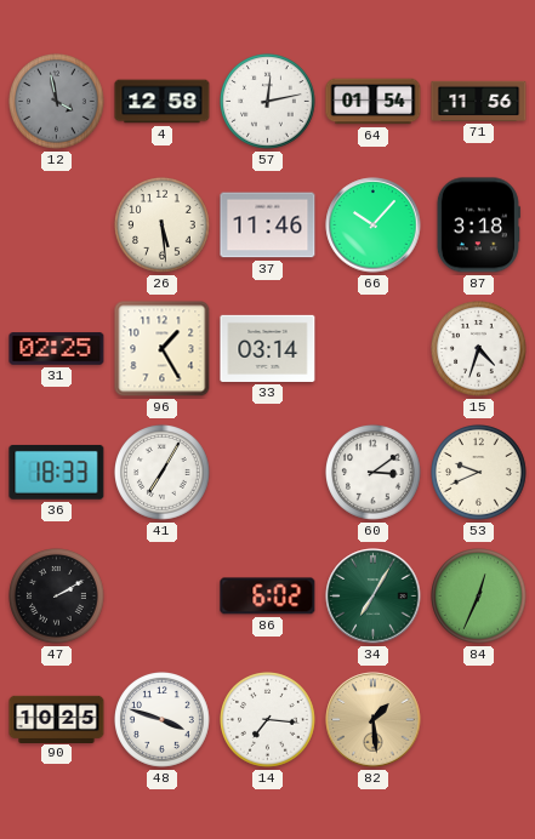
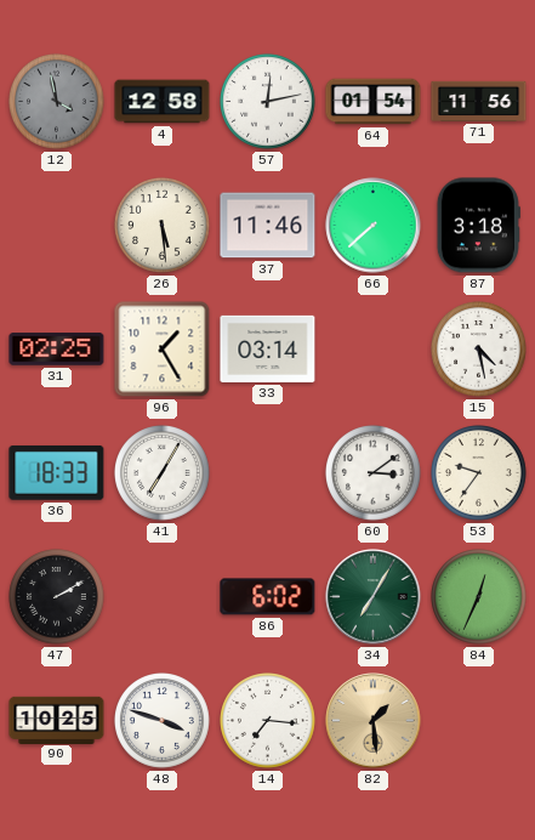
66: 10:07 -> 7:38 (374, 226)
15: 4:33 -> 4:28 (479, 350)
53: 9:41 -> 9:36 (479, 473)
